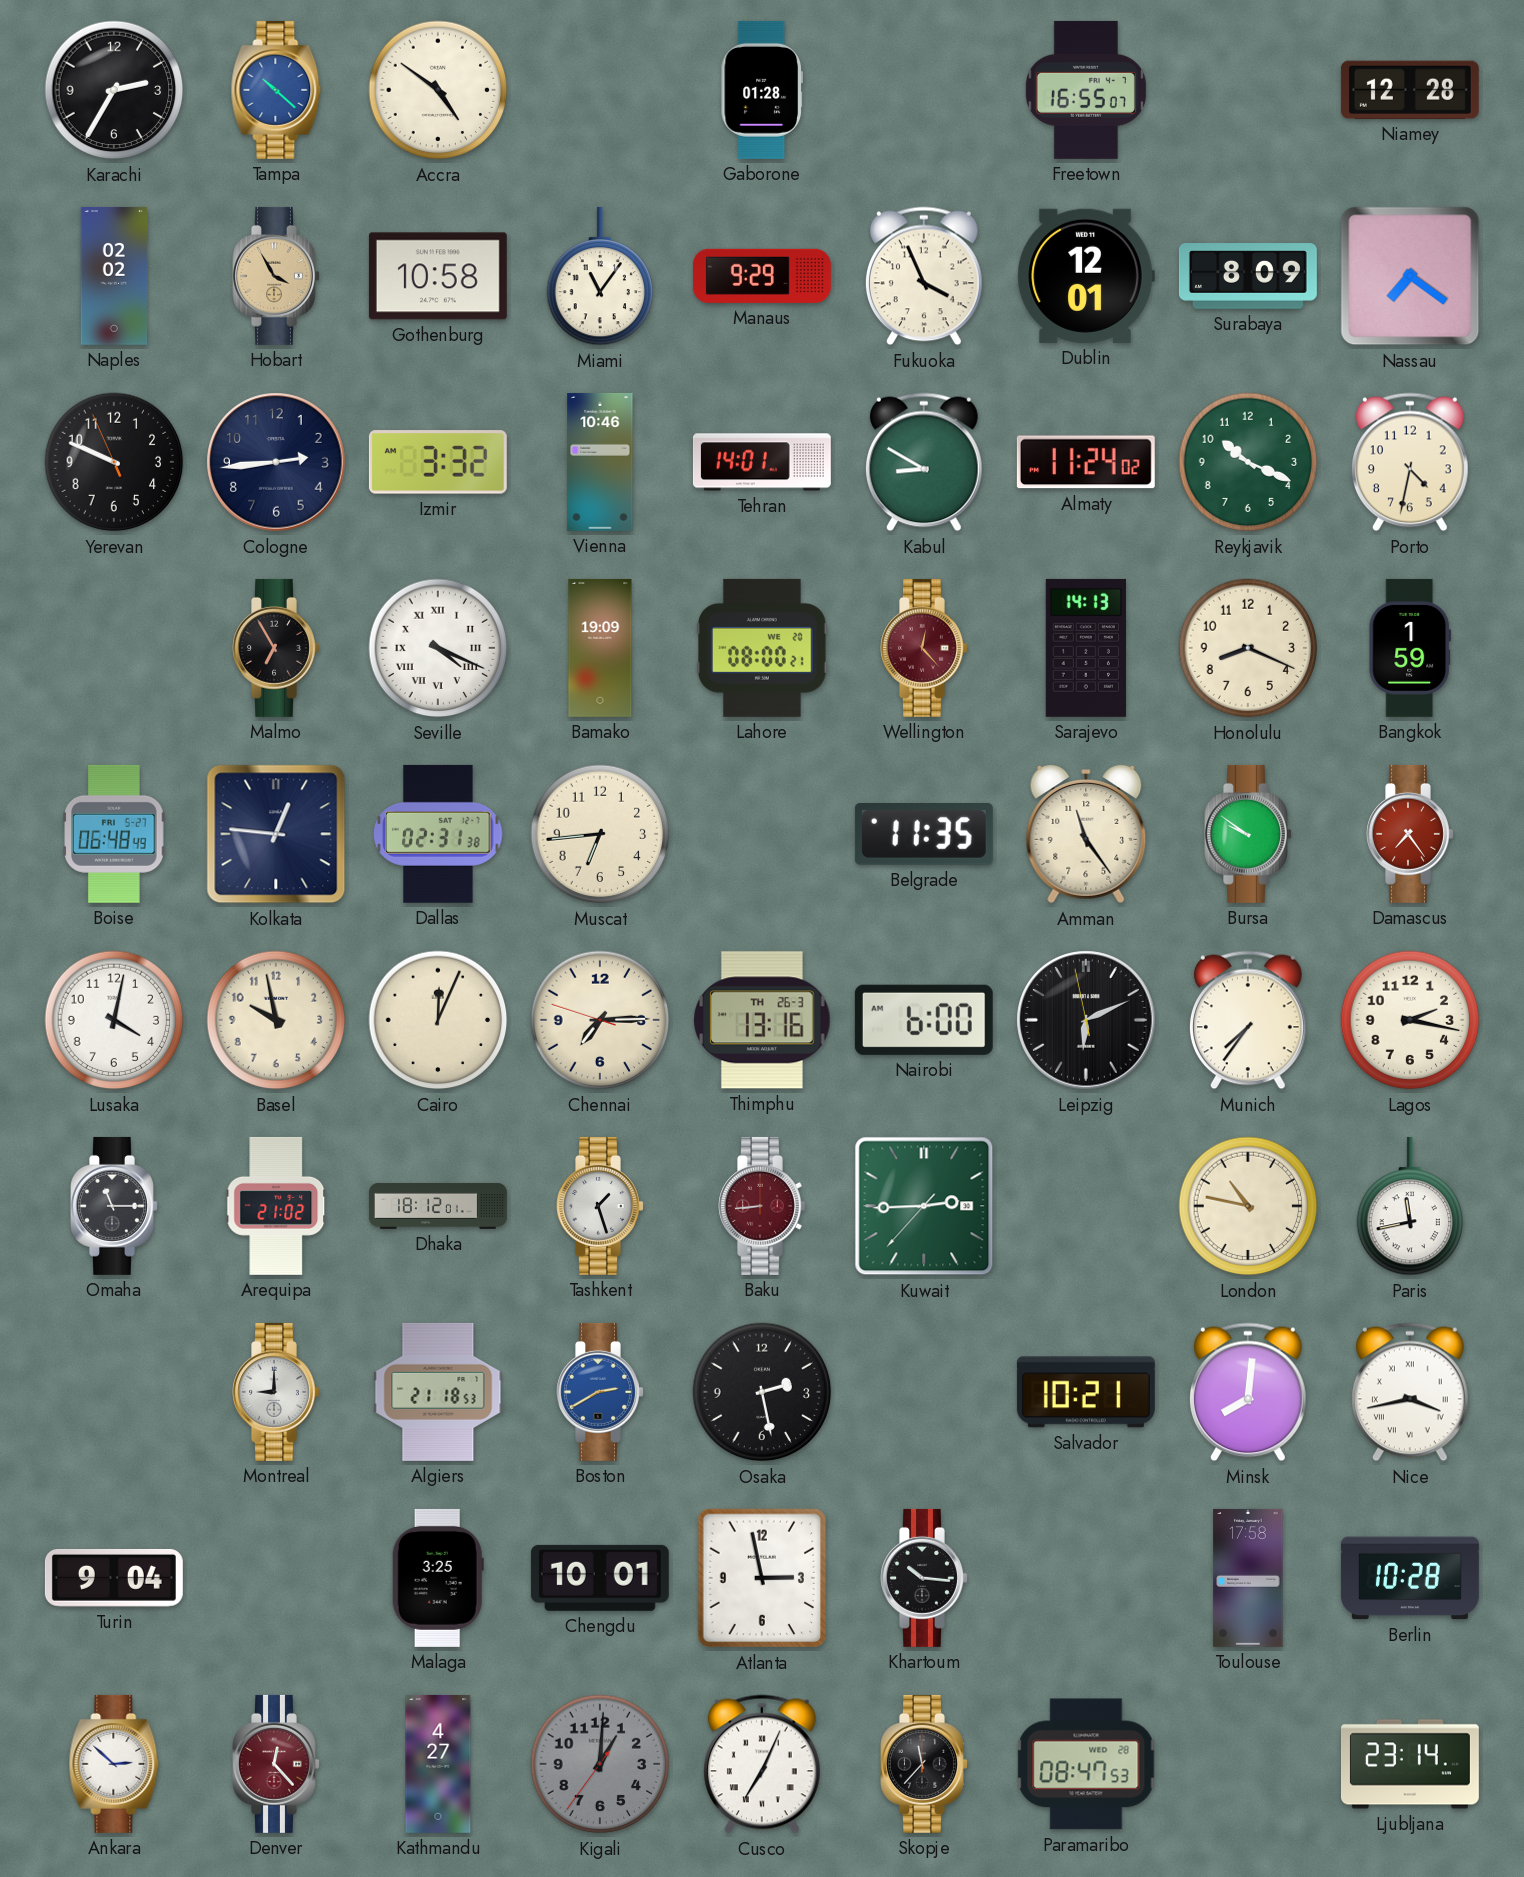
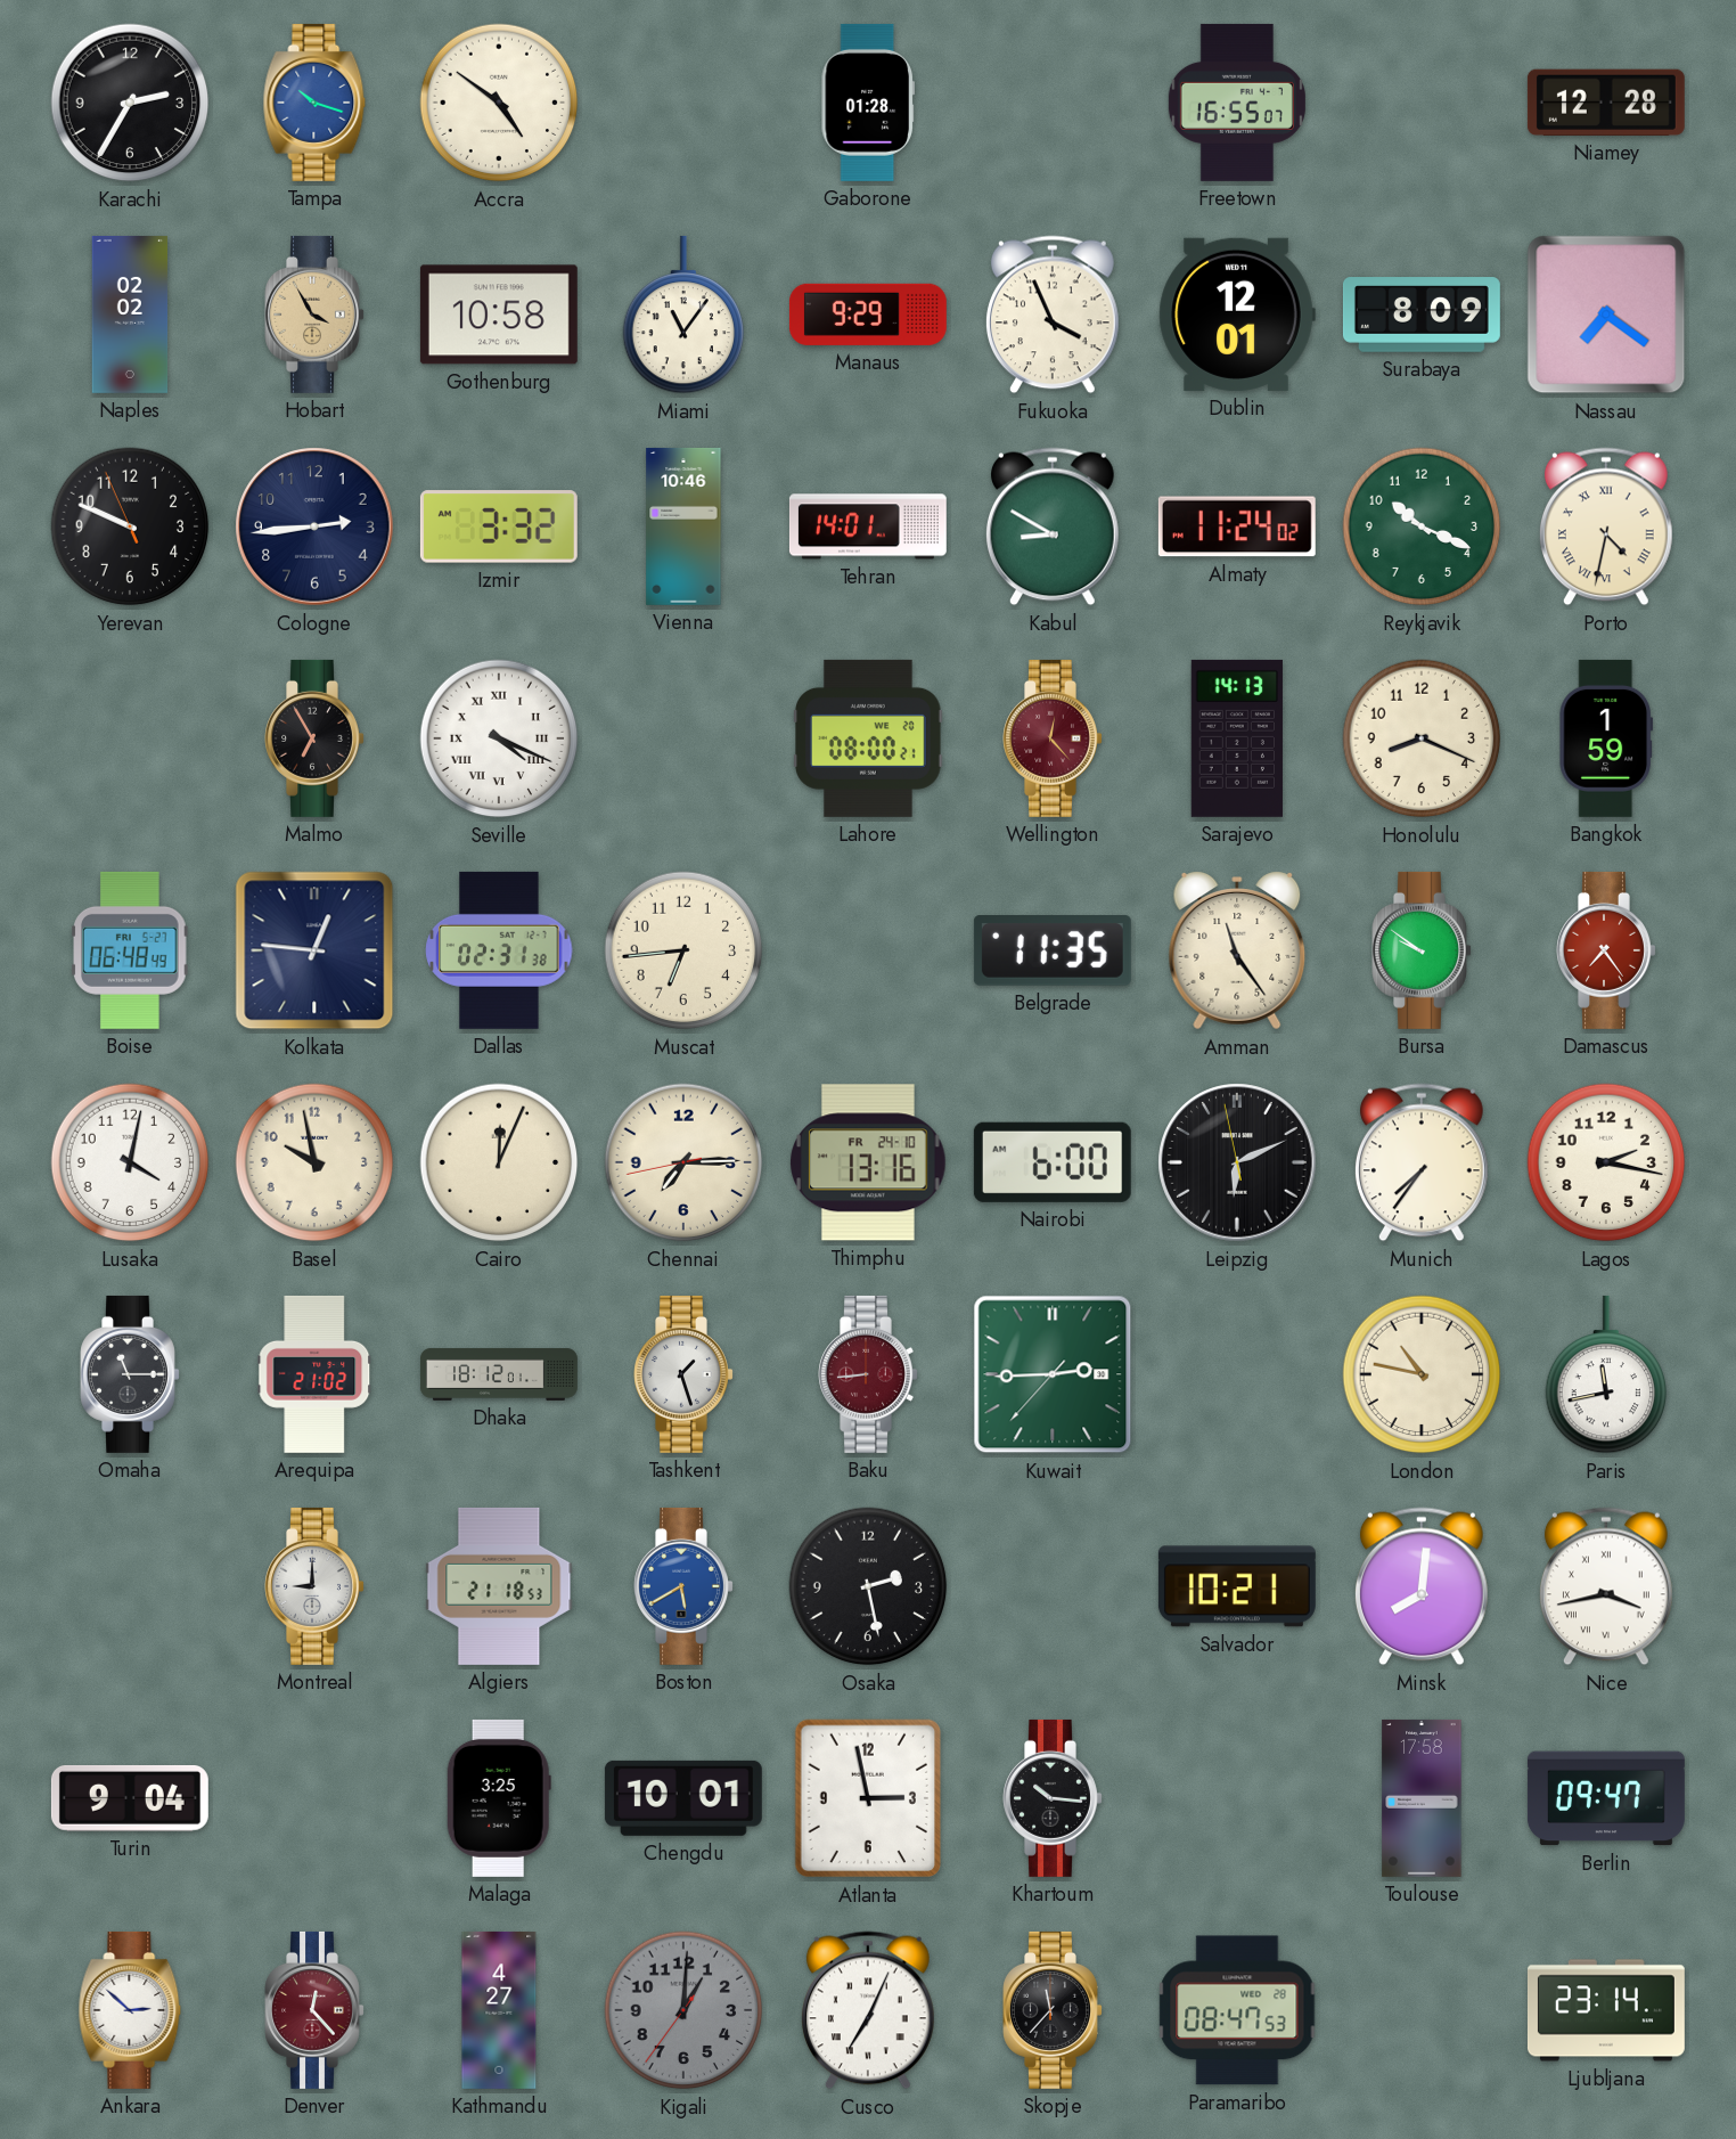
Tampa: 10:22 -> 10:18 (314, 103)
Porto numerals: Arabic -> Roman (1606, 526)
Bamako: 19:09 -> none (600, 648)
Chennai: 7:14:48 -> 7:14:43 (683, 1162)
Thimphu date: TH 26-3 -> FR 24-10 (868, 1162)
Boston: 2:40 -> 5:40 (683, 1586)
Berlin: 10:28 -> 09:47 (1606, 1798)
